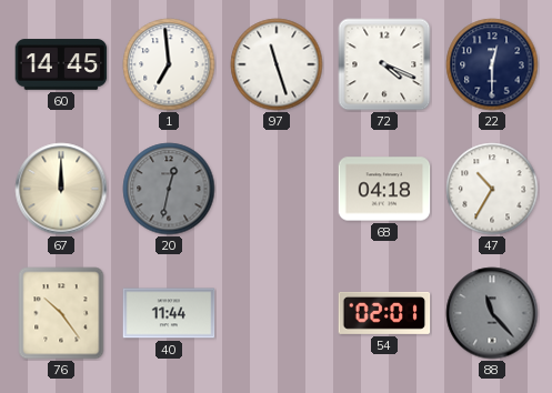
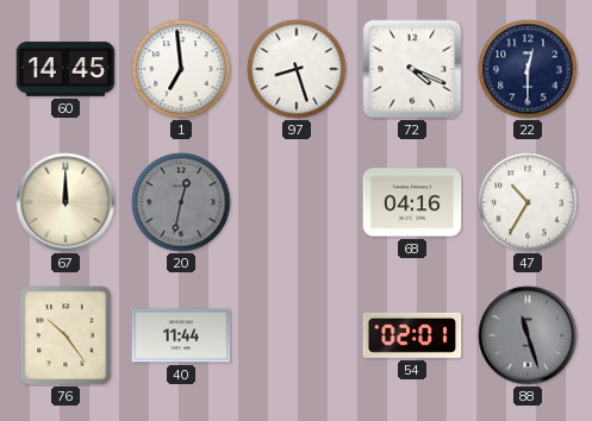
97: 11:27 -> 8:27 (297, 69)
68: 04:18 -> 04:16 (412, 202)
88: 11:23 -> 11:27 (528, 335)
